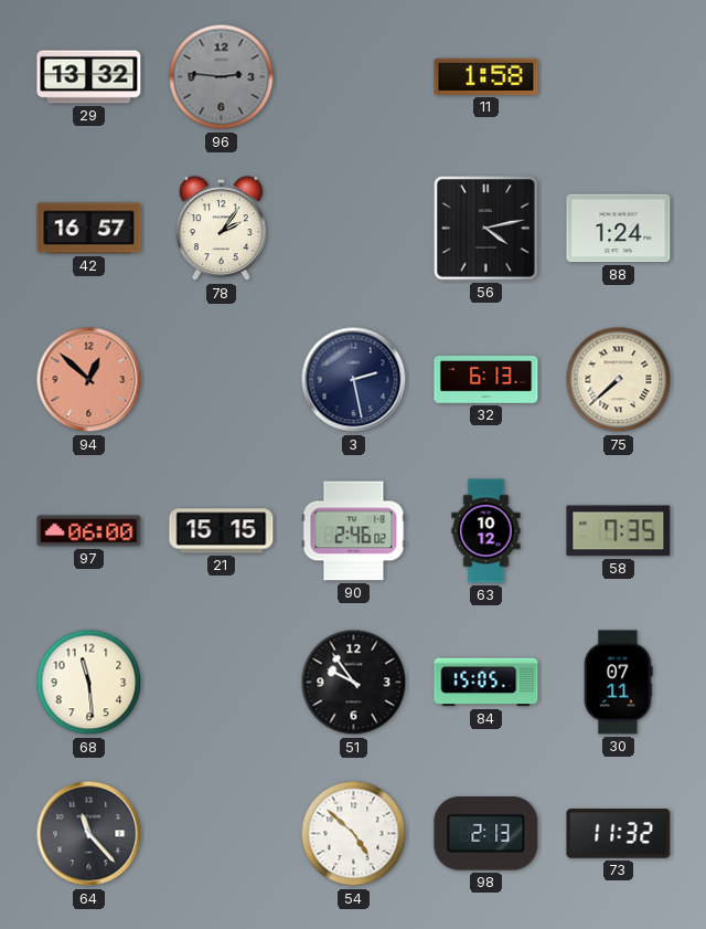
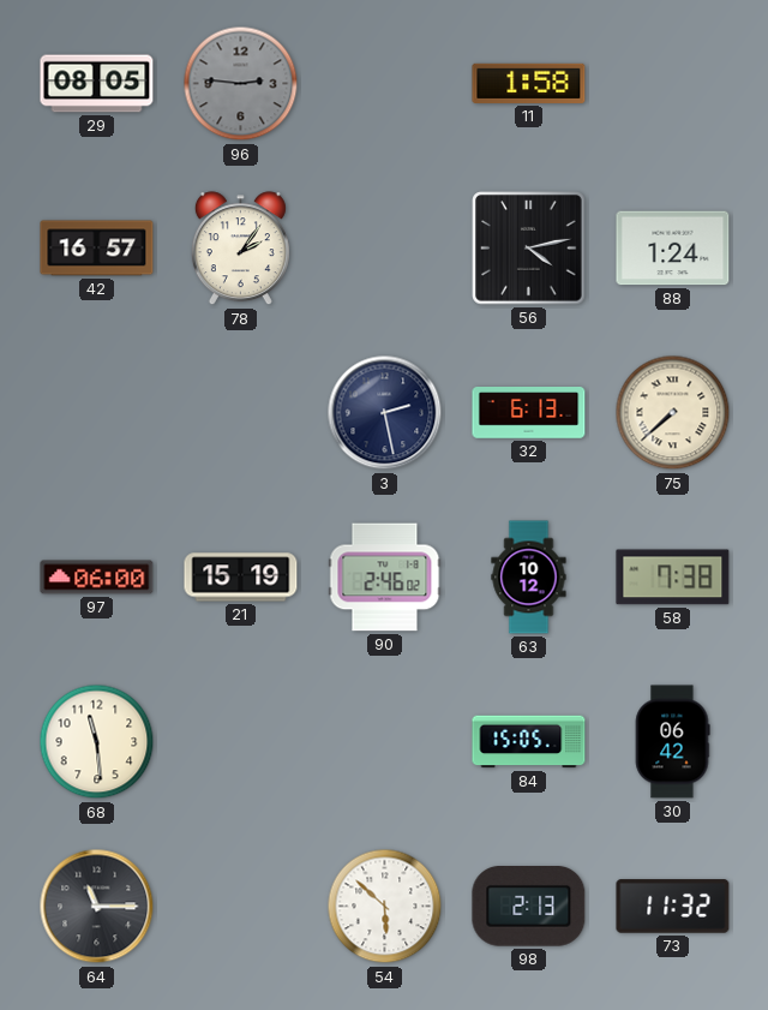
29: 13:32 -> 08:05 (97, 84)
94: 12:52 -> none (89, 380)
21: 15:15 -> 15:19 (241, 578)
58: 7:35 -> 7:38 (673, 578)
51: 9:54 -> none (354, 683)
30: 07:11 -> 06:42 (672, 742)
64: 11:23 -> 11:15 (97, 907)
54: 4:52 -> 5:52 (385, 907)
